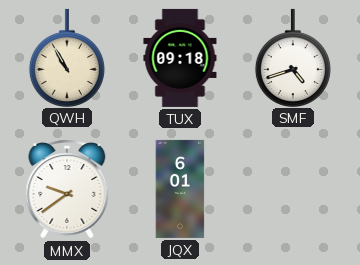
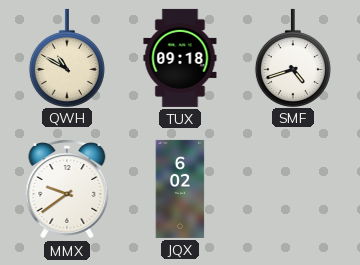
QWH: 10:55 -> 10:50 (67, 57)
JQX: 6:01 -> 6:02 (180, 189)
